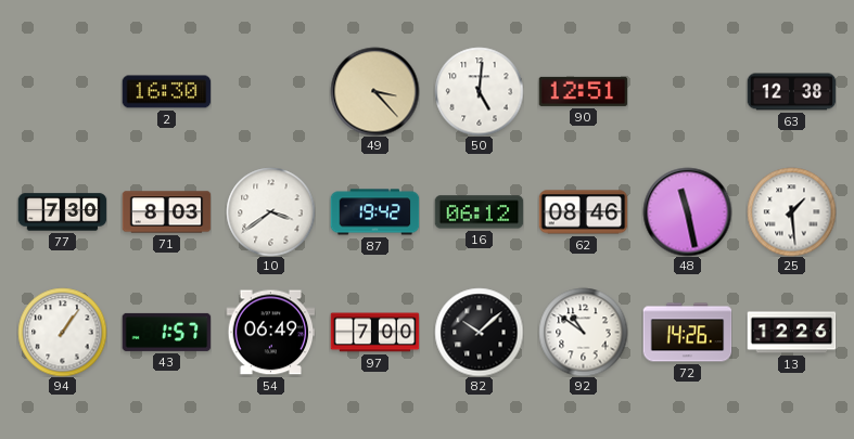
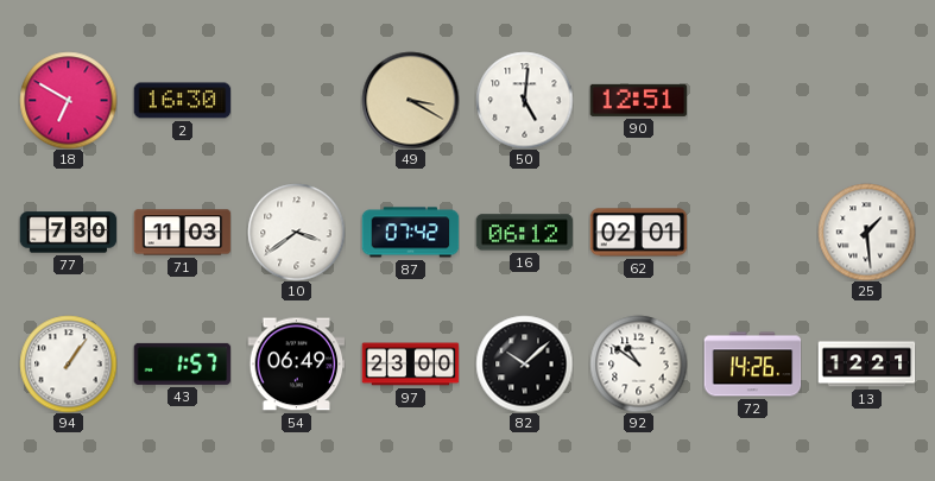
18: none -> 6:50 (68, 100)
49: 3:23 -> 3:20 (410, 100)
63: 12:38 -> none (791, 92)
71: 8:03 -> 11:03 (182, 233)
87: 19:42 -> 07:42 (410, 233)
62: 08:46 -> 02:01 (638, 233)
48: 11:28 -> none (687, 211)
97: 7:00 -> 23:00 (410, 365)
13: 12:26 -> 12:21 (866, 365)
